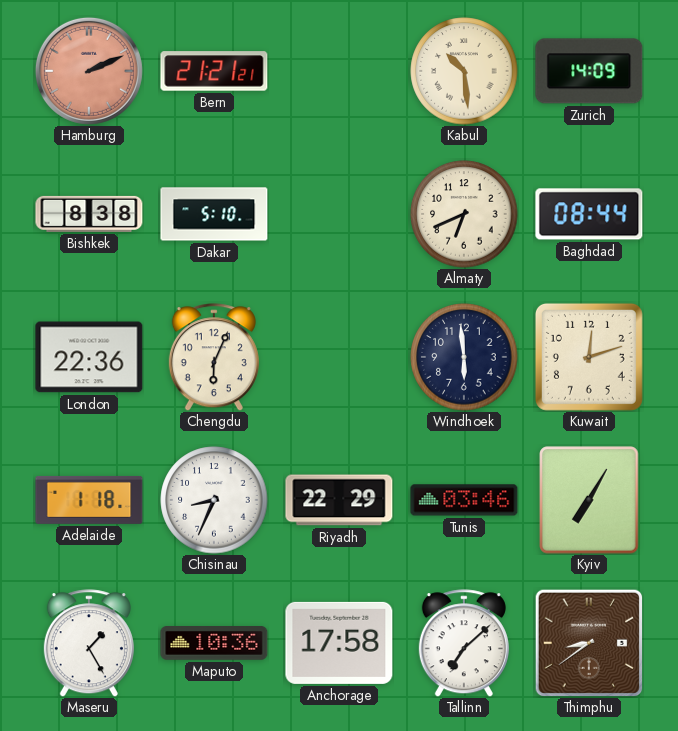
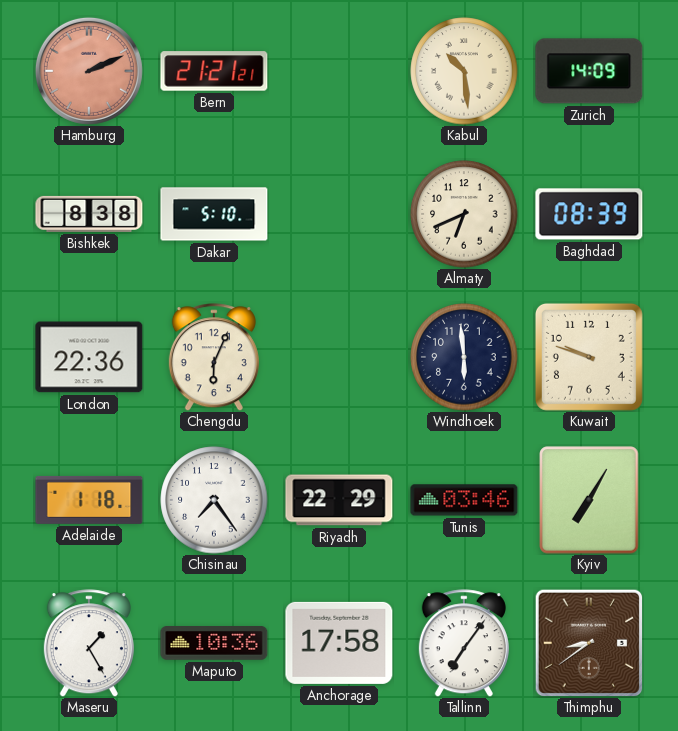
Baghdad: 08:44 -> 08:39 (589, 214)
Kuwait: 12:12 -> 9:48 (589, 357)
Chisinau: 8:34 -> 7:24 (214, 500)
Tallinn: 7:08 -> 7:06 (464, 643)
